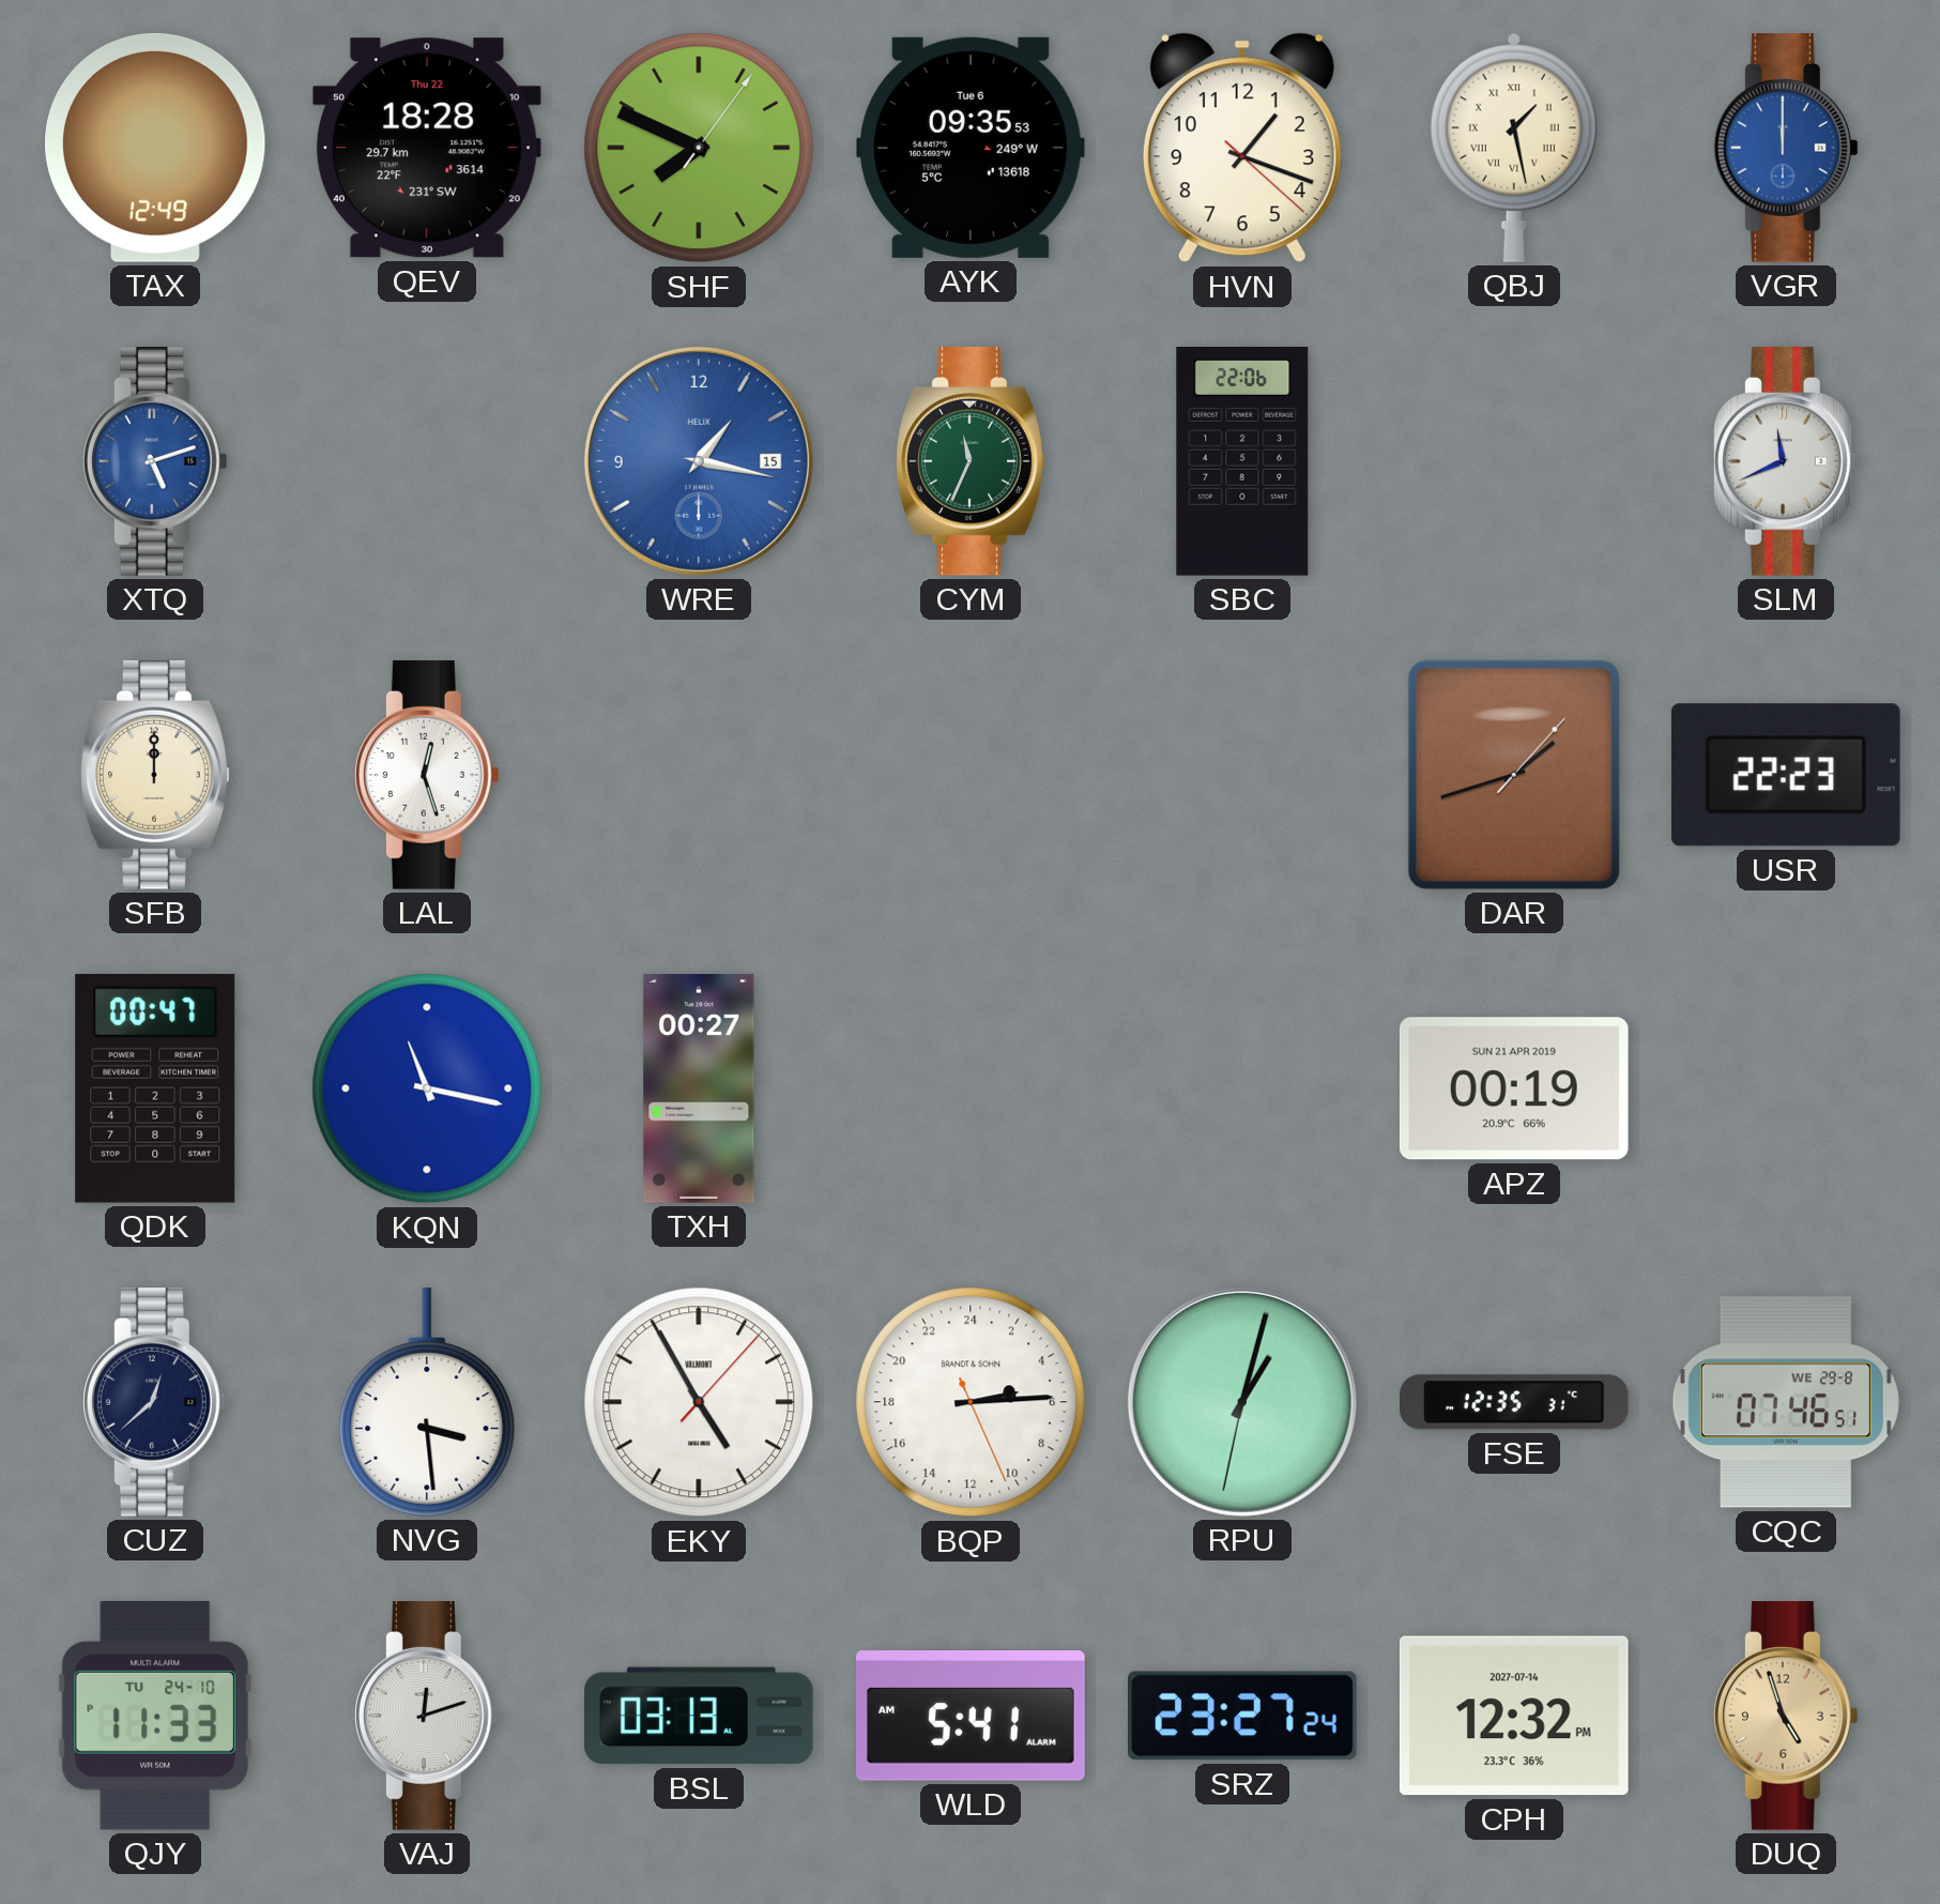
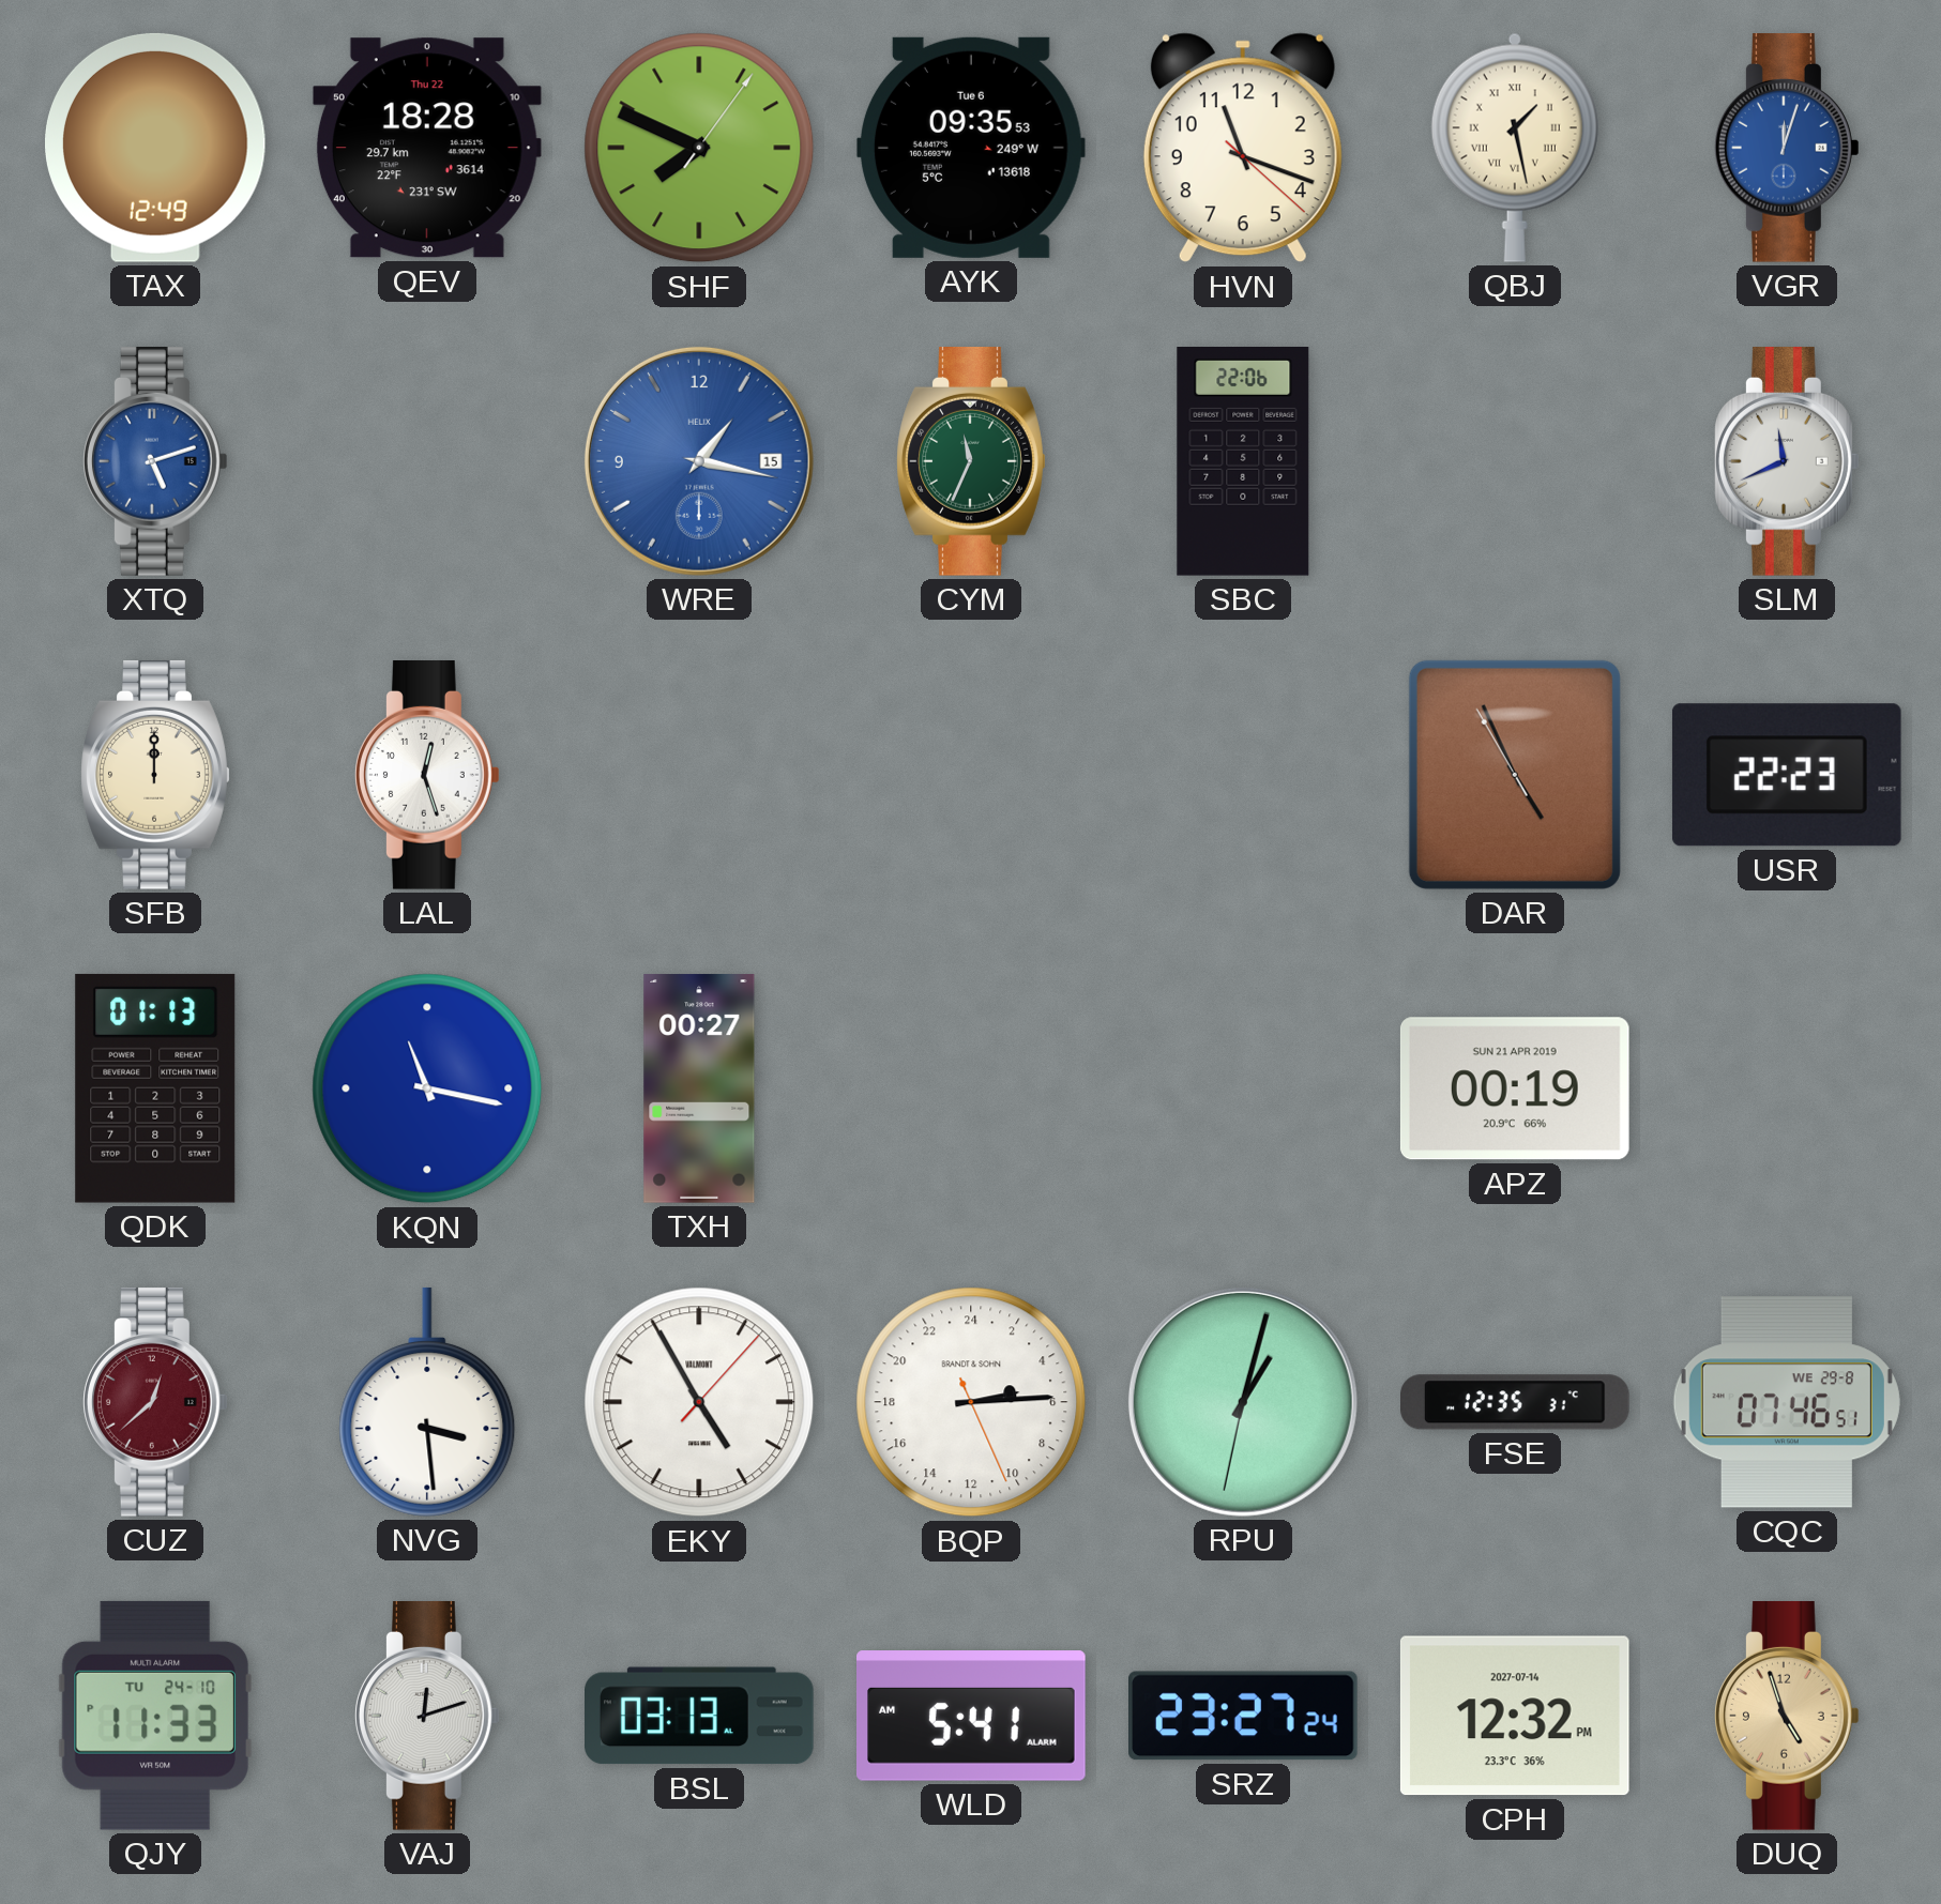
HVN: 1:18 -> 11:18 (1243, 148)
VGR: 12:00 -> 12:03 (1788, 149)
DAR: 1:42 -> 4:55 (1515, 775)
QDK: 00:47 -> 01:13 (155, 1088)
CUZ dial: navy -> burgundy (156, 1403)
